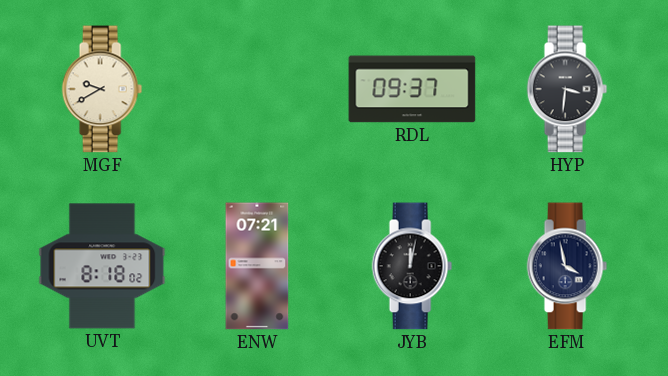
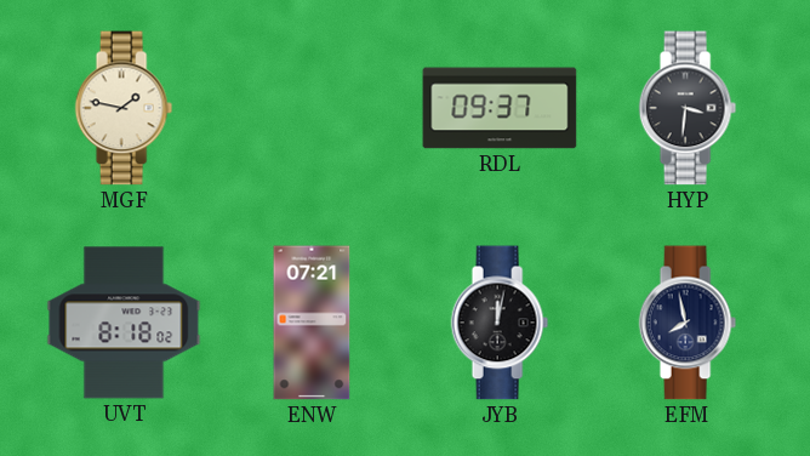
MGF: 9:40 -> 1:47 (124, 108)
EFM: 3:58 -> 7:58 (688, 323)
